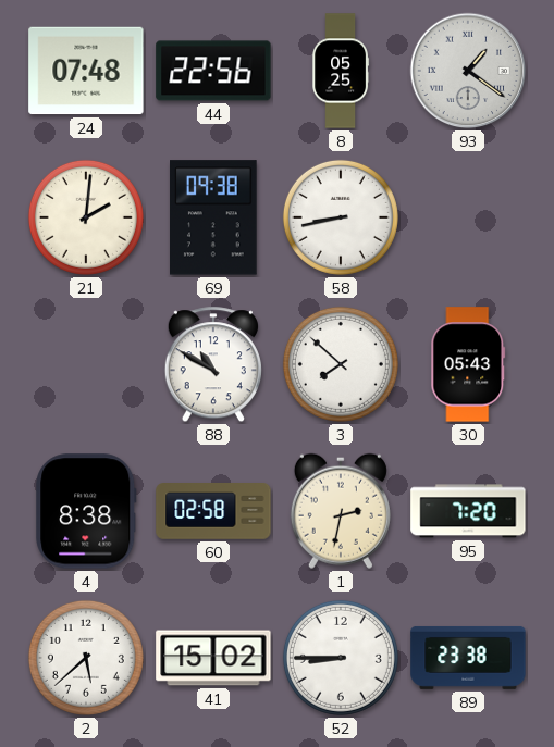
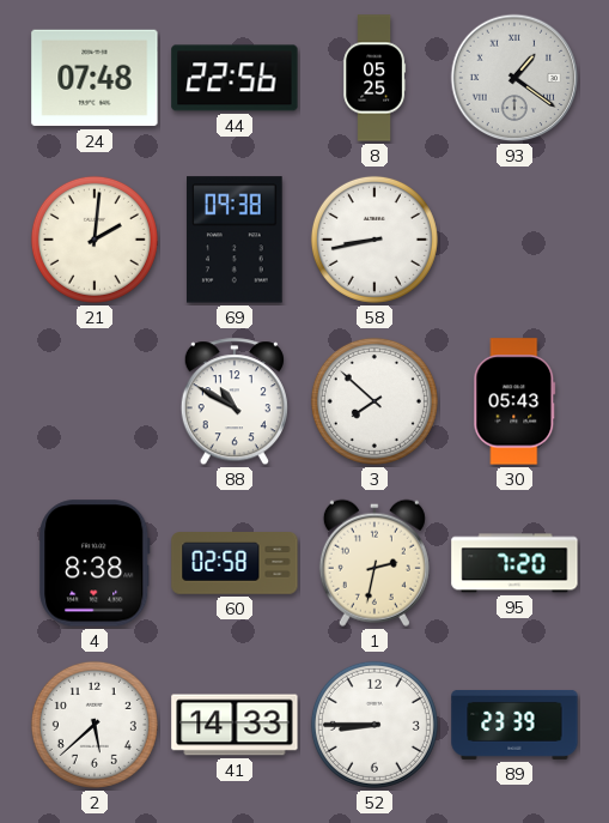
41: 15:02 -> 14:33 (235, 725)
89: 23:38 -> 23:39 (514, 725)
